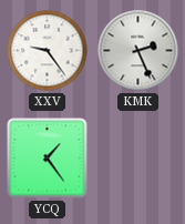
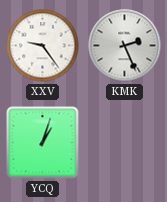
YCQ: 1:24 -> 1:03 (43, 143)
